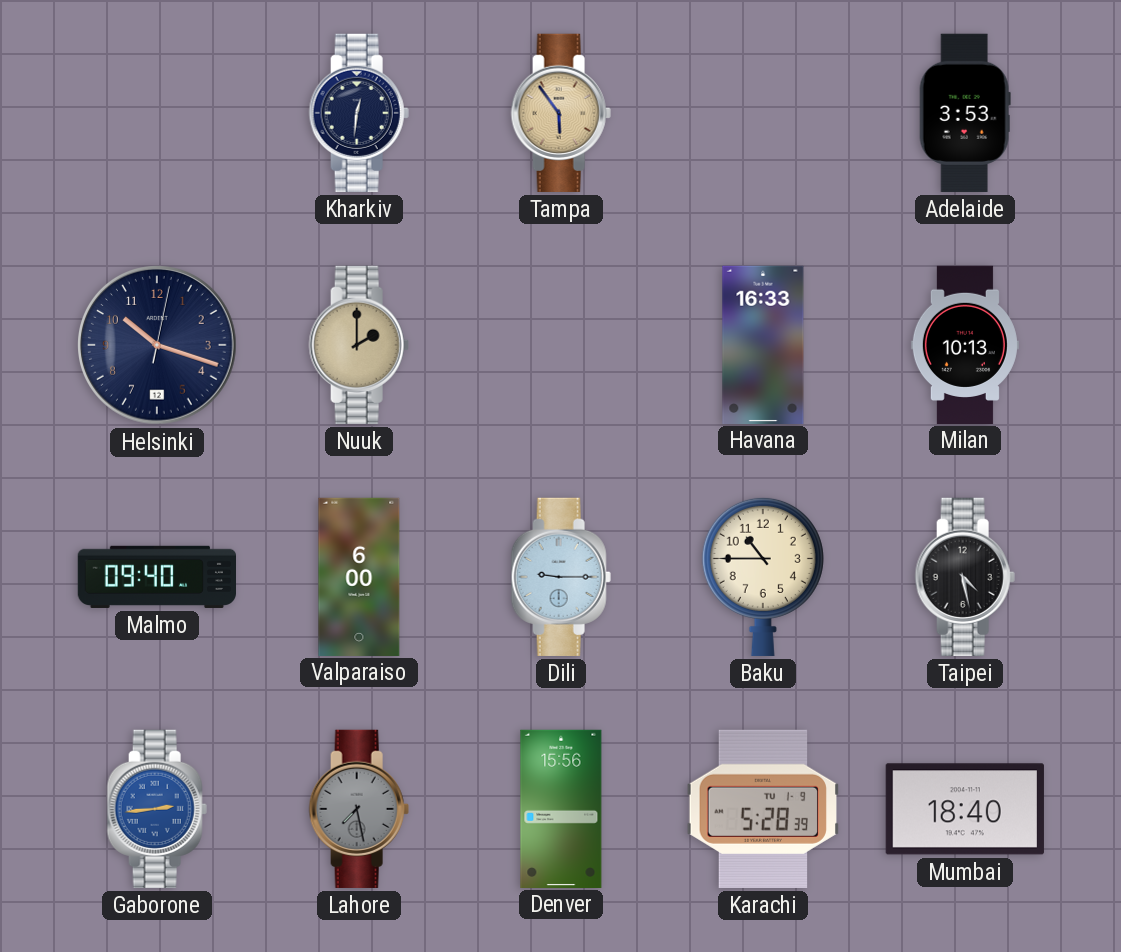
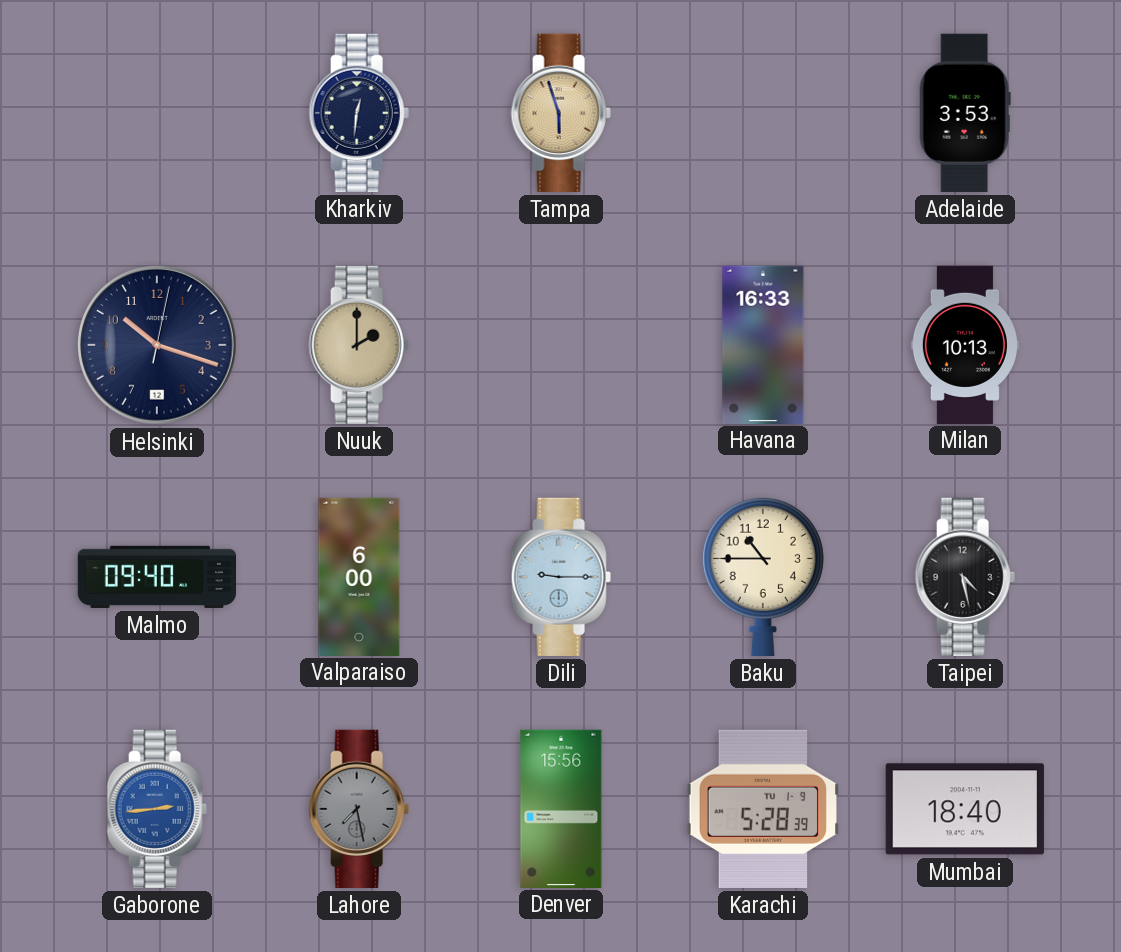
Tampa: 5:54 -> 5:57 (561, 113)
